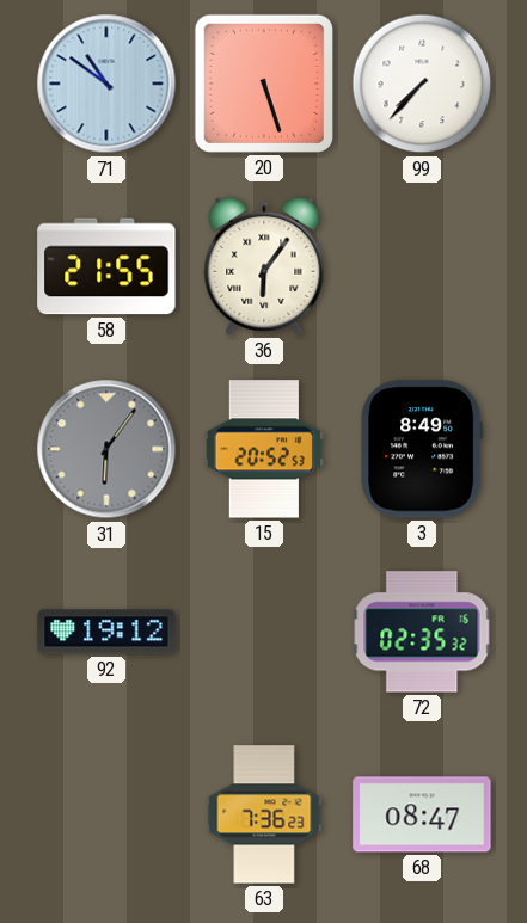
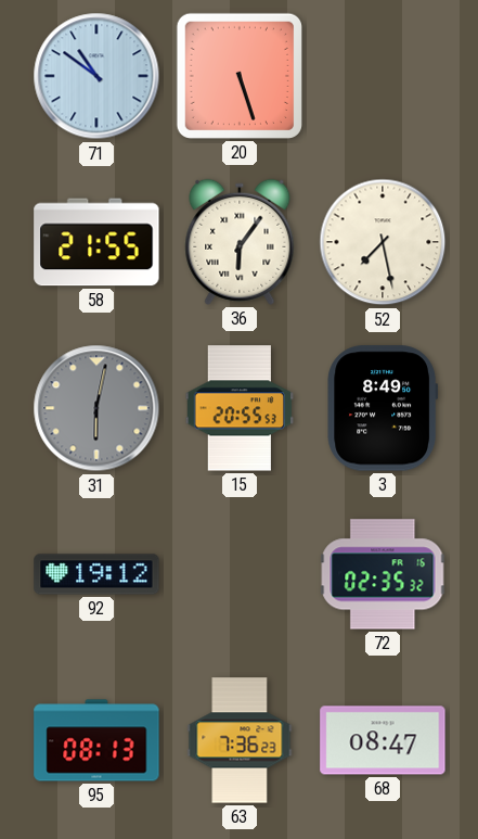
99: 7:37 -> none (422, 84)
52: none -> 7:28 (383, 242)
31: 6:06 -> 6:02 (96, 408)
15: 20:52 -> 20:55 (238, 408)
95: none -> 08:13 (96, 740)
